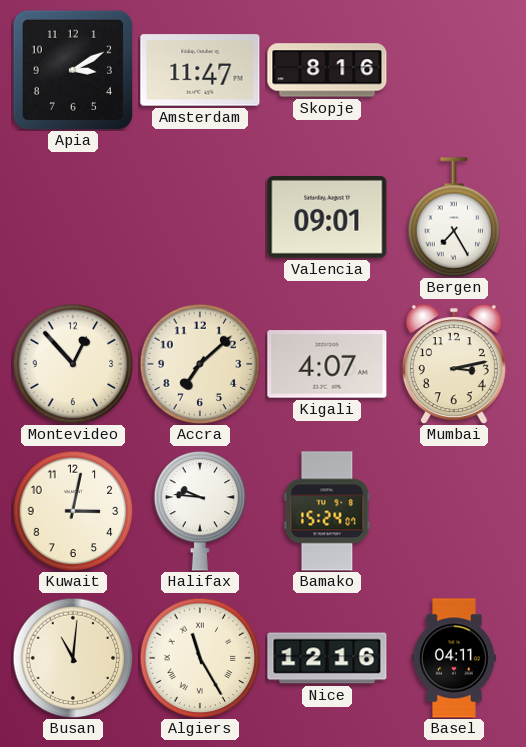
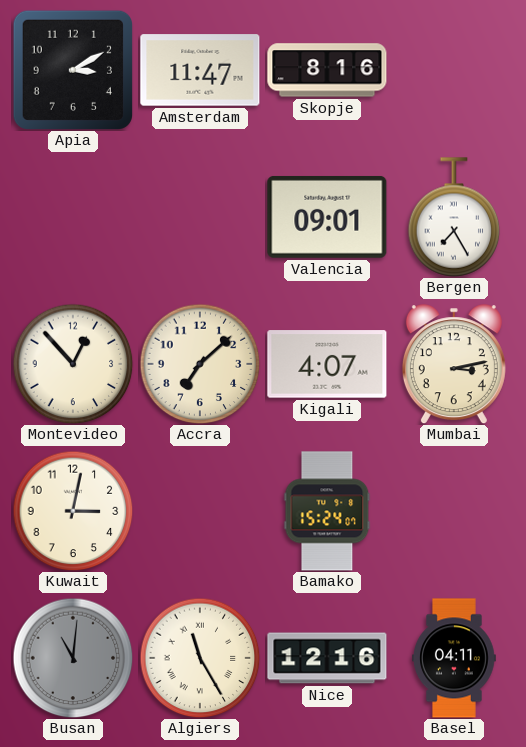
Halifax: 9:46 -> none (200, 511)
Busan dial: cream -> grey (73, 658)
